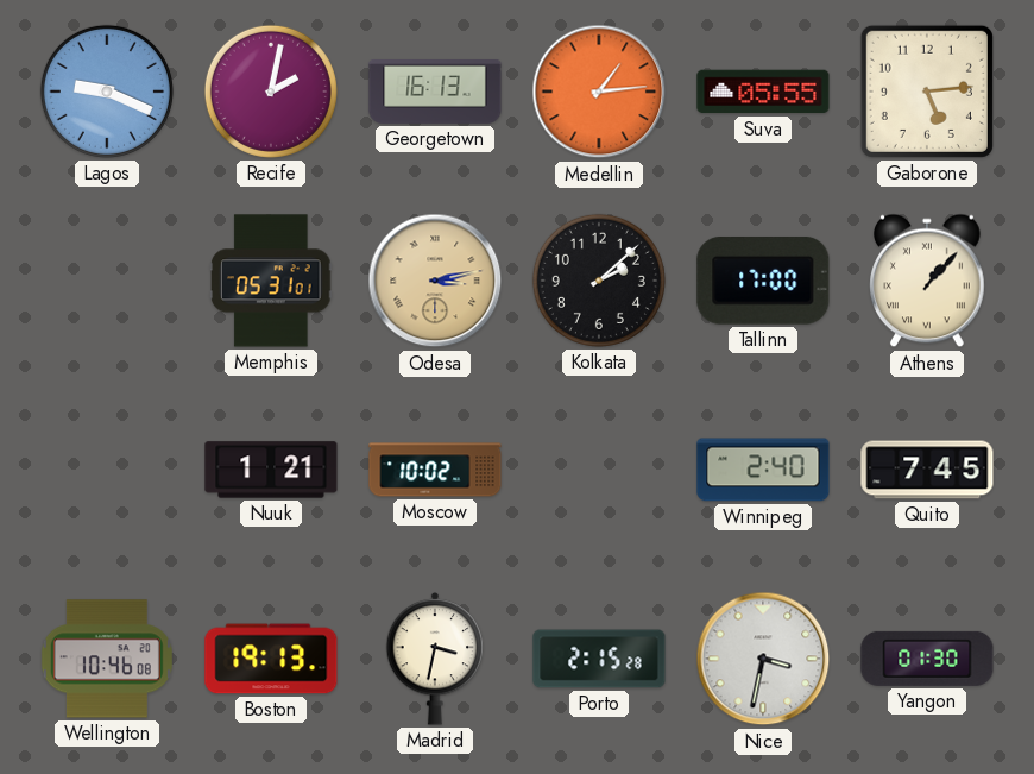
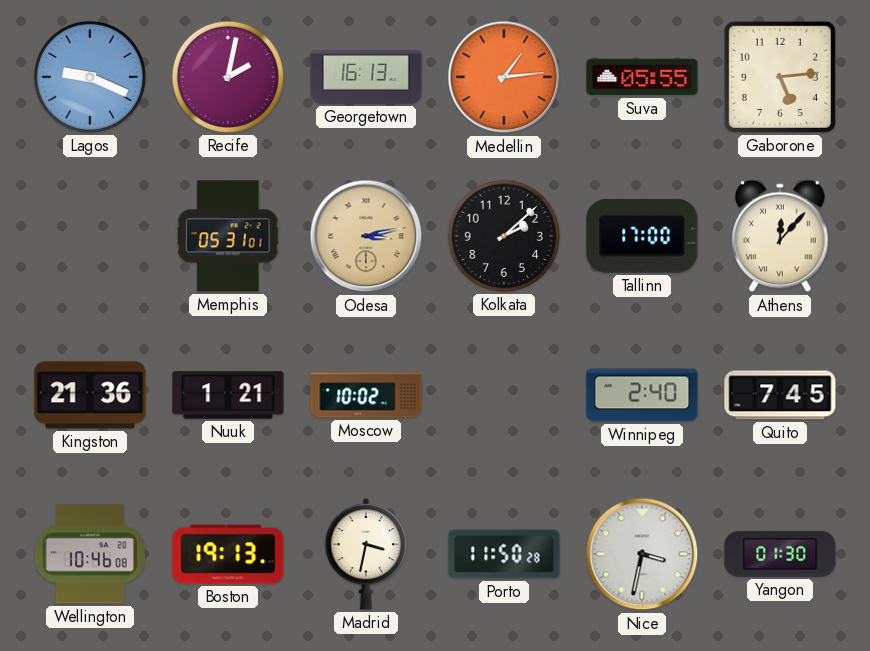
Athens: 1:07 -> 12:07 (781, 236)
Kingston: none -> 21:36 (90, 395)
Porto: 2:15 -> 11:50 (504, 554)
